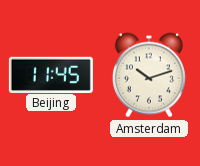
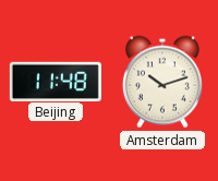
Beijing: 11:45 -> 11:48 (56, 81)
